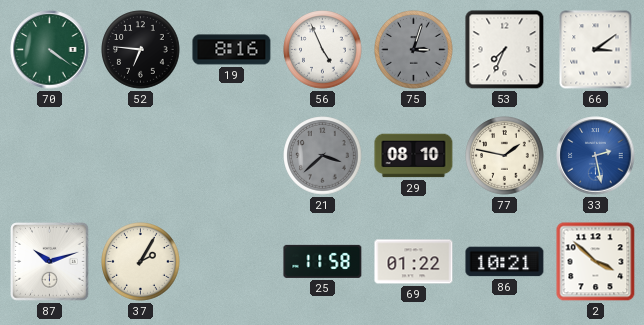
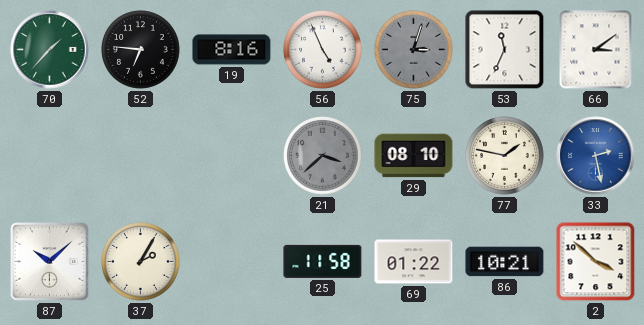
70: 4:21 -> 1:37 (50, 50)
53: 7:34 -> 11:34 (505, 50)
87: 10:12 -> 10:08 (50, 262)
